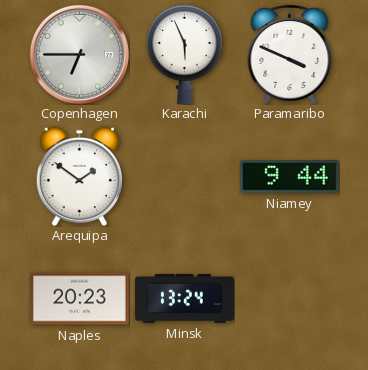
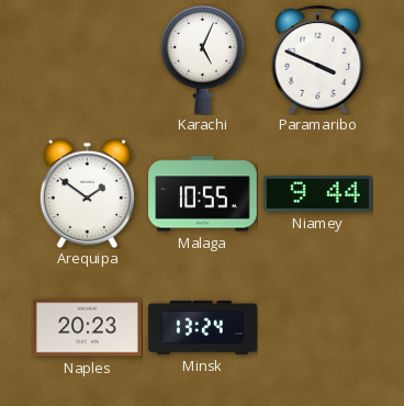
Copenhagen: 6:45 -> none (79, 54)
Karachi: 5:56 -> 5:04 (202, 59)
Malaga: none -> 10:55 (203, 194)
